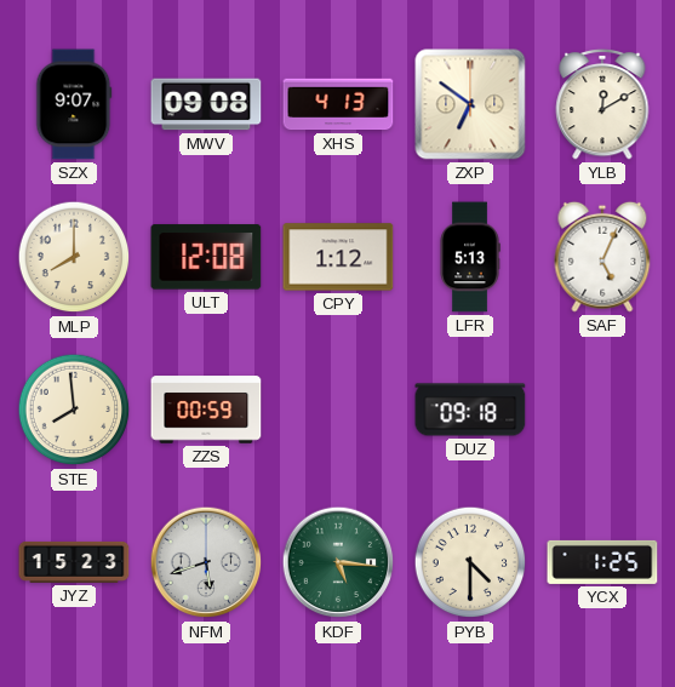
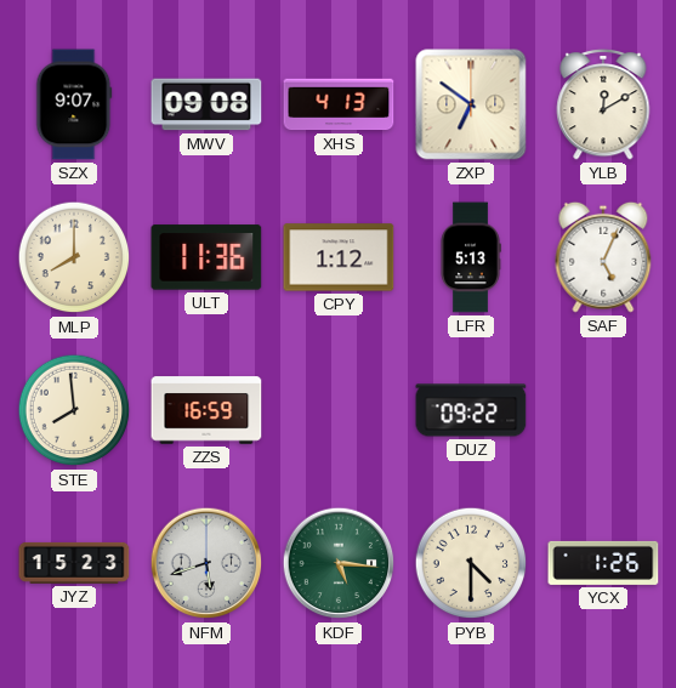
ULT: 12:08 -> 11:36 (206, 257)
ZZS: 00:59 -> 16:59 (206, 410)
DUZ: 09:18 -> 09:22 (471, 410)
YCX: 1:25 -> 1:26 (603, 563)
